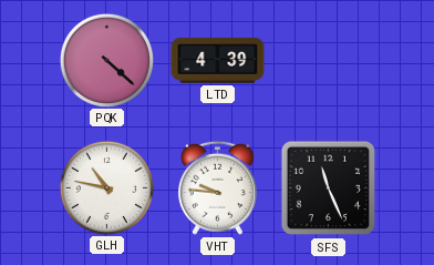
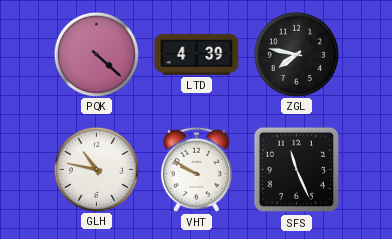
ZGL: none -> 7:47 (296, 54)
VHT: 9:46 -> 9:50 (196, 169)
